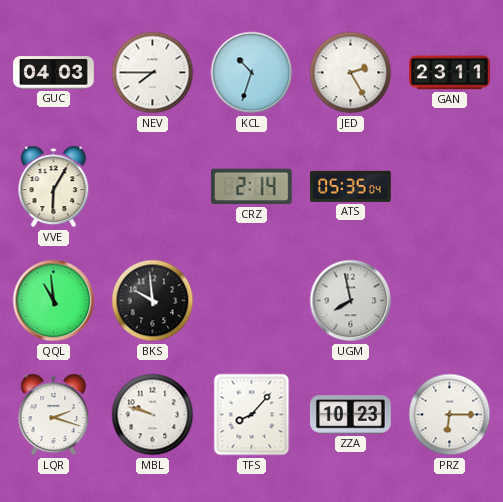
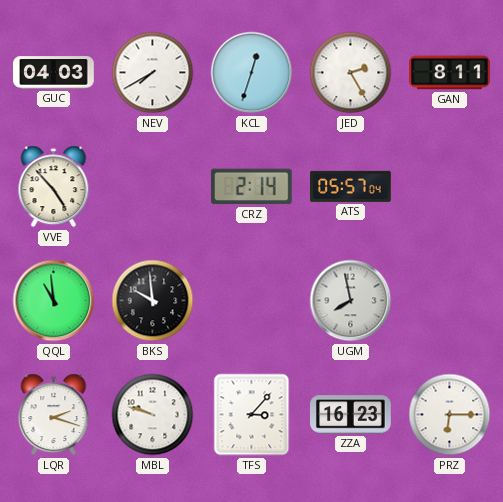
NEV: 7:45 -> 7:40 (153, 73)
KCL: 10:33 -> 12:33 (252, 73)
GAN: 23:11 -> 8:11 (450, 73)
VVE: 6:05 -> 4:53 (54, 187)
ATS: 05:35 -> 05:57 (351, 186)
TFS: 8:07 -> 3:07 (252, 415)
ZZA: 10:23 -> 16:23 (351, 415)
